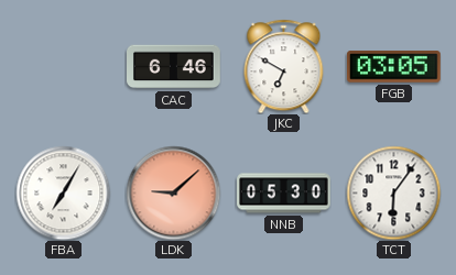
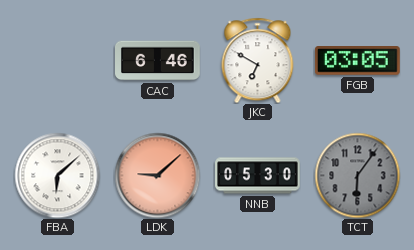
FBA: 7:05 -> 6:08 (57, 175)
TCT dial: white -> grey (357, 175)
